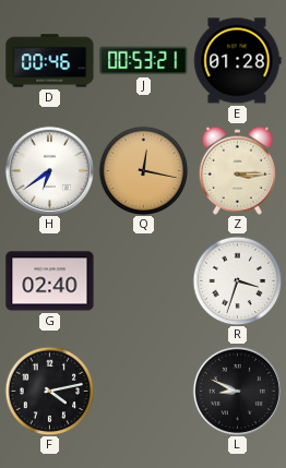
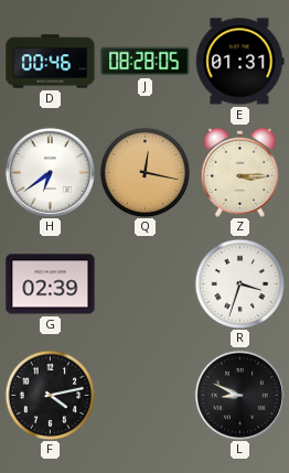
J: 00:53 -> 08:28 (146, 62)
E: 01:28 -> 01:31 (240, 62)
G: 02:40 -> 02:39 (51, 284)
